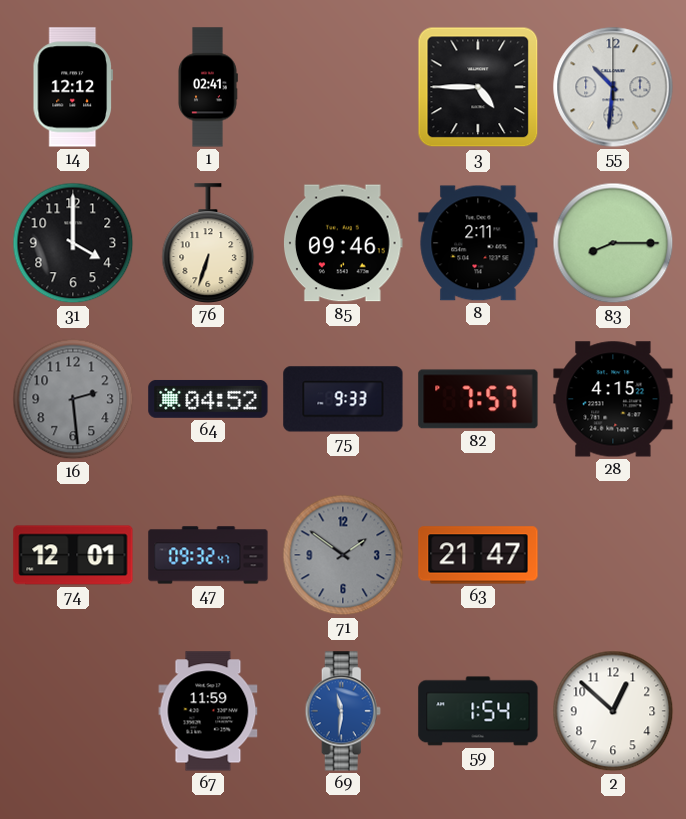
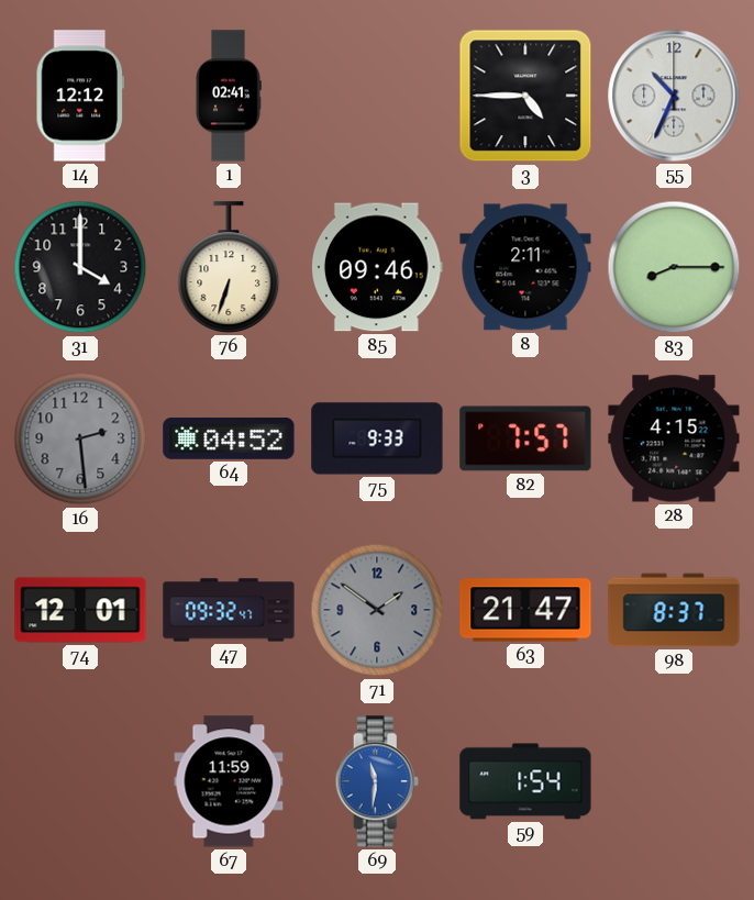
55: 10:31 -> 10:34 (674, 96)
98: none -> 8:37 (674, 610)
2: 12:52 -> none (613, 711)
